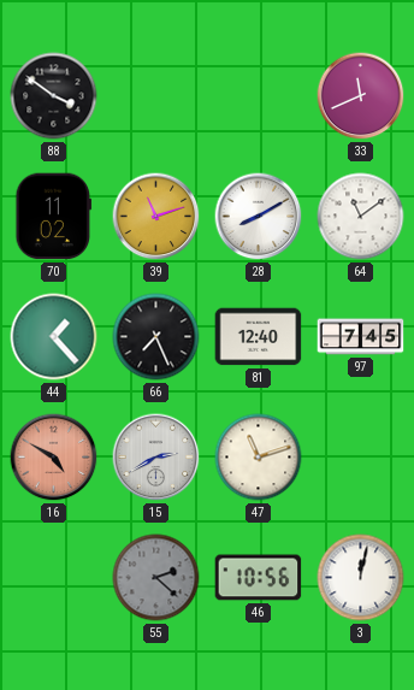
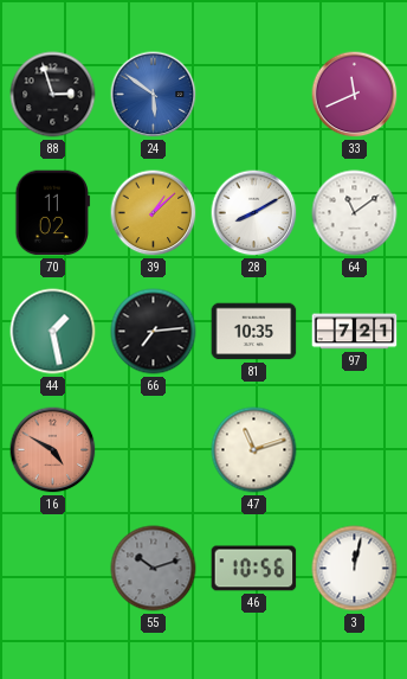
88: 3:51 -> 2:57 (53, 95)
24: none -> 5:51 (154, 95)
39: 11:12 -> 1:08 (154, 213)
44: 1:23 -> 1:28 (53, 332)
66: 7:26 -> 7:14 (154, 332)
81: 12:40 -> 10:35 (254, 332)
97: 7:45 -> 7:21 (355, 332)
15: 2:40 -> none (156, 458)
55: 2:22 -> 10:12 (154, 569)
